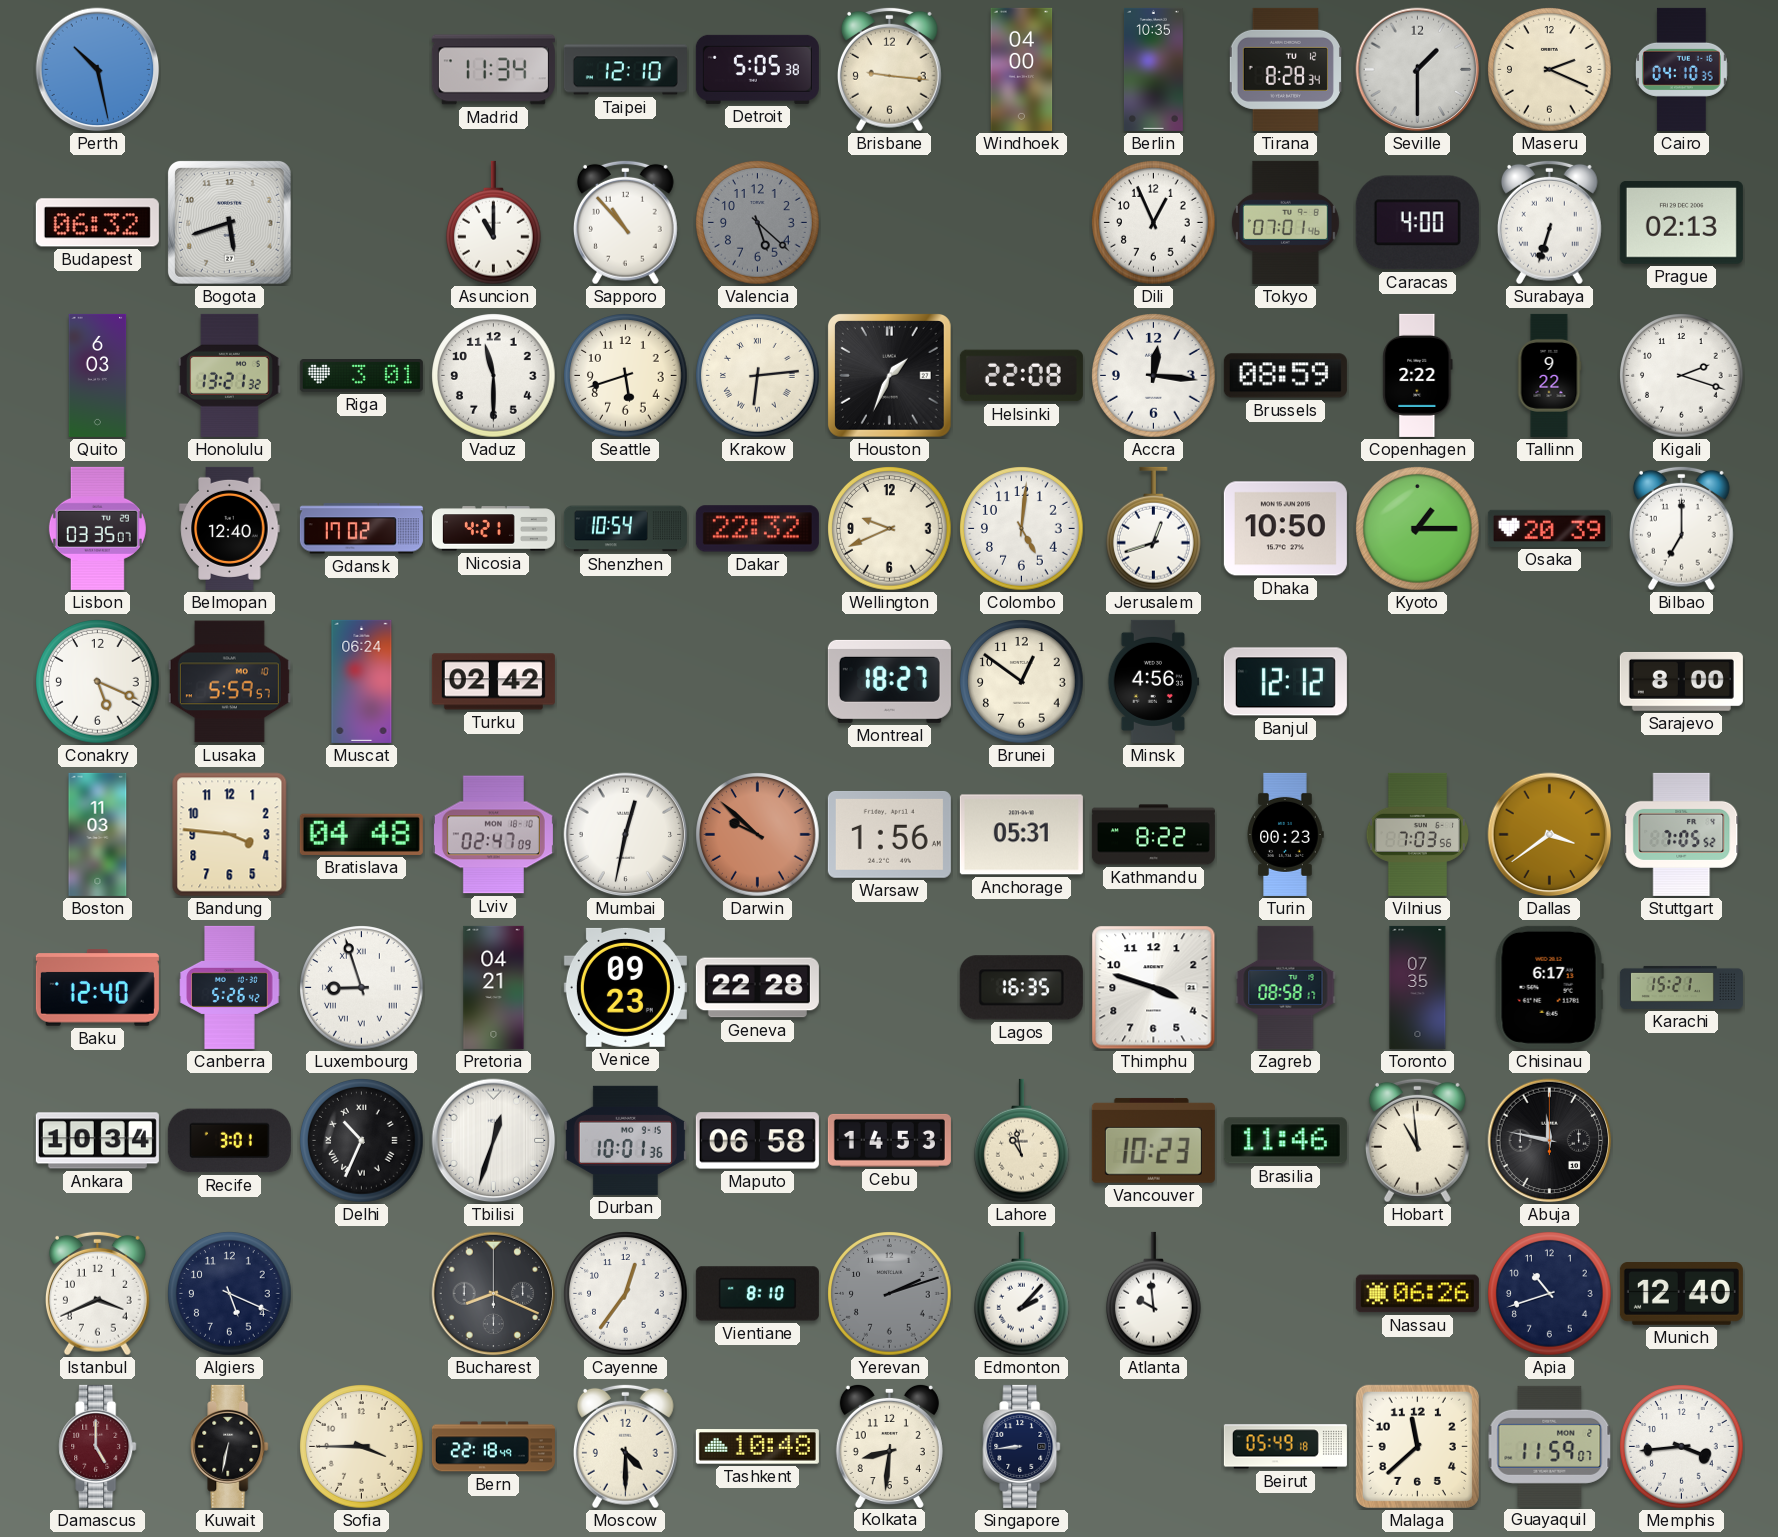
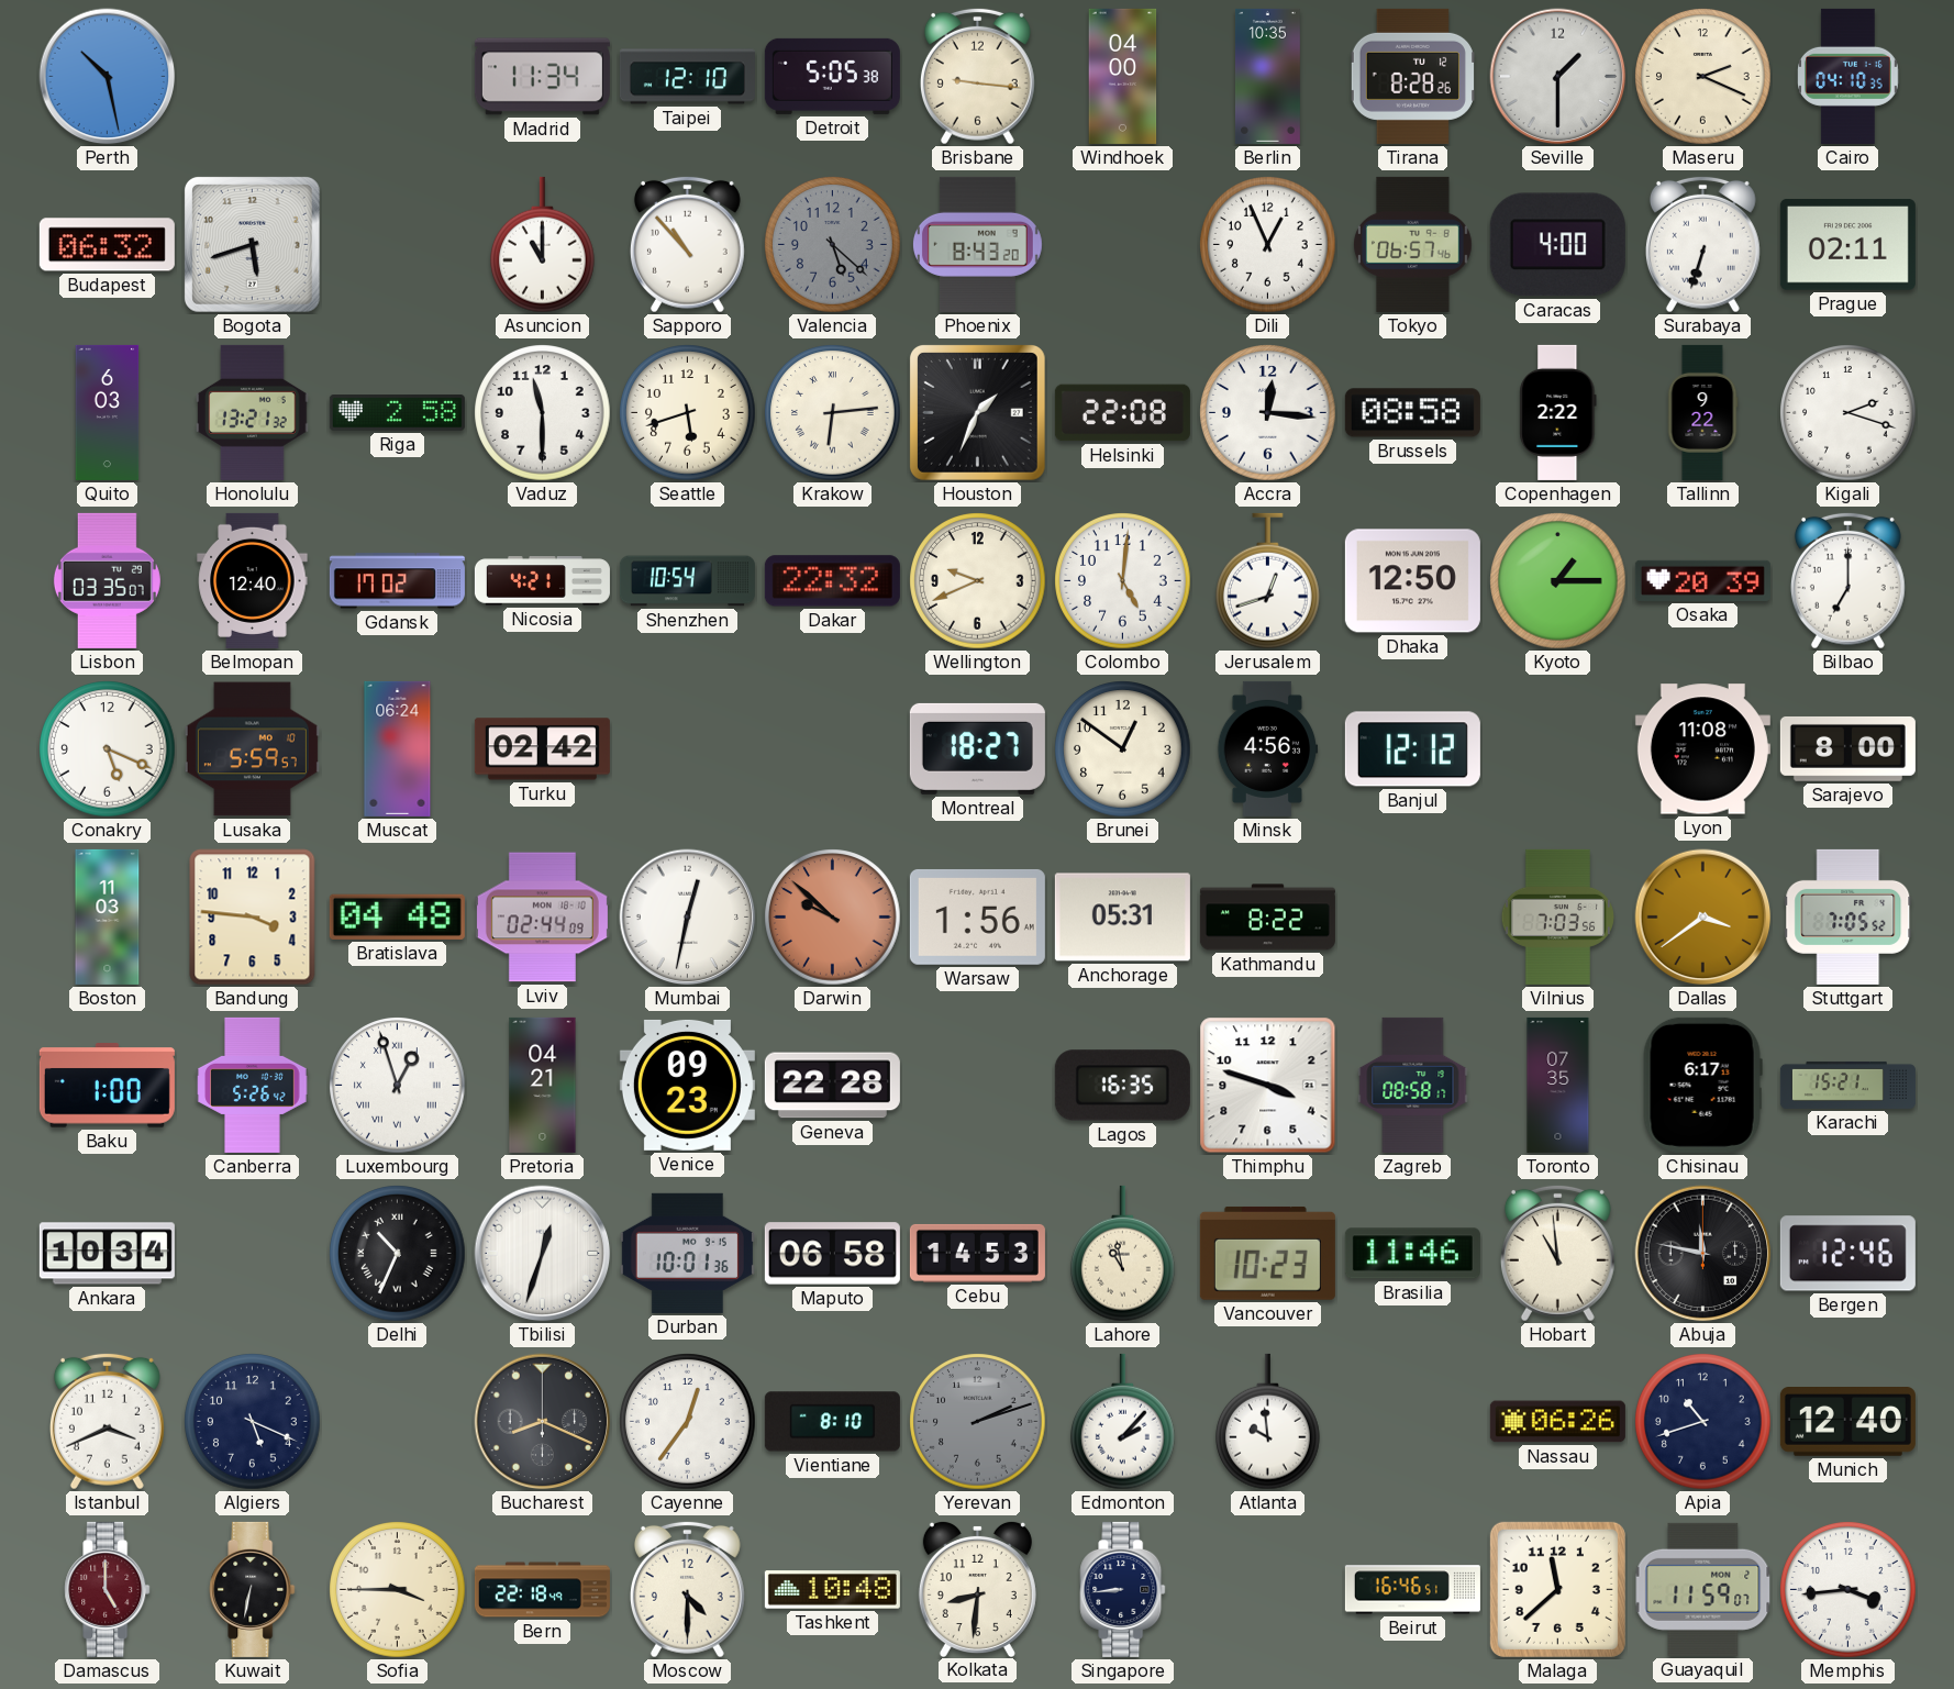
Tirana: 8:28:34 -> 8:28:26 (1412, 76)
Phoenix: none -> 8:43 (977, 244)
Tokyo: 07:01 -> 06:57 (1412, 244)
Prague: 02:13 -> 02:11 (1847, 245)
Riga: 3:01 -> 2:58 (397, 413)
Brussels: 08:59 -> 08:58 (1412, 413)
Dhaka: 10:50 -> 12:50 (1412, 581)
Lyon: none -> 11:08 (1702, 749)
Lviv: 02:47 -> 02:44 (542, 918)
Turin: 00:23 -> none (1285, 834)
Baku: 12:40 -> 1:00 (107, 1086)
Luxembourg: 8:57 -> 12:57 (398, 1086)
Recife: 3:01 -> none (229, 1141)
Bergen: none -> 12:46 (1847, 1254)
Beirut: 05:49 -> 16:46 (1412, 1590)
